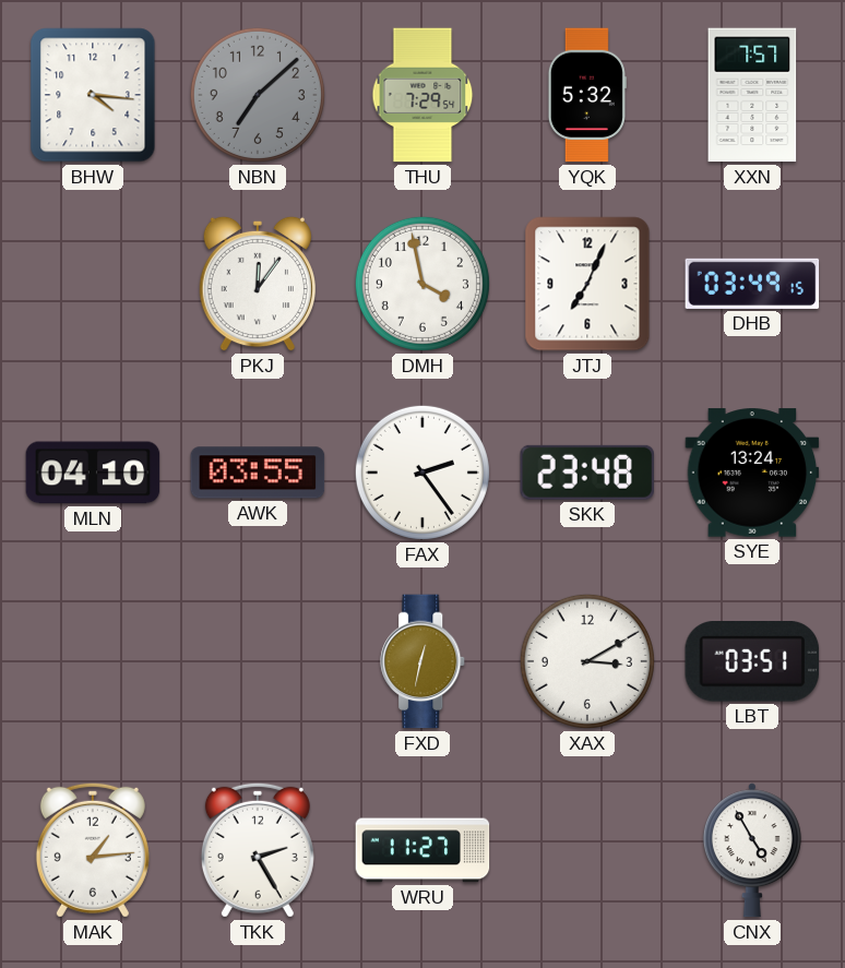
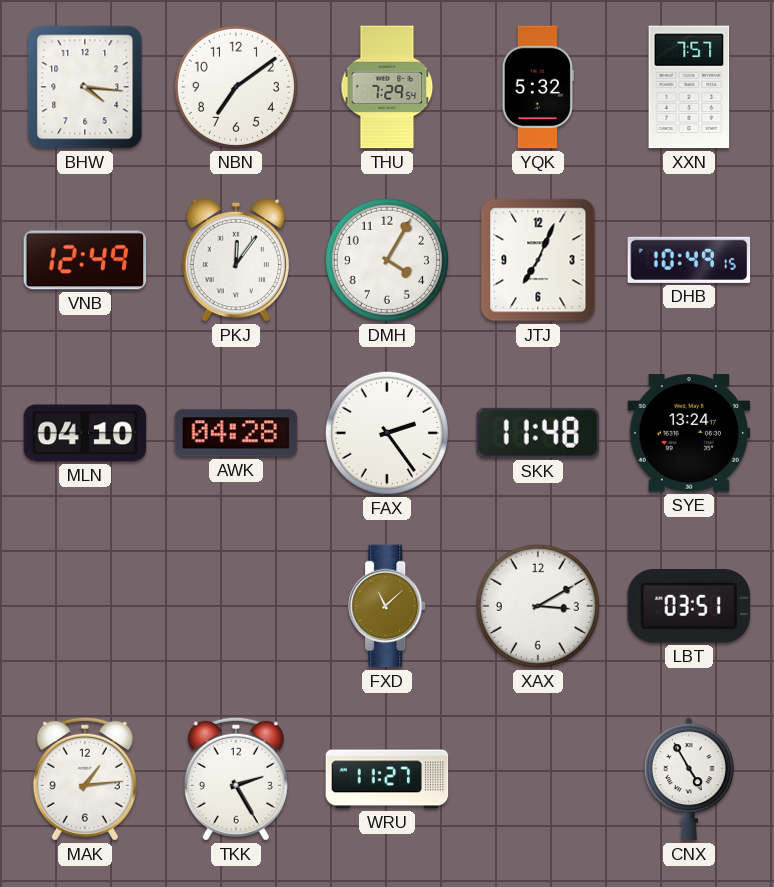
NBN: 7:08 -> 7:09 (236, 87)
NBN dial: grey -> white (236, 87)
VNB: none -> 12:49 (85, 260)
DMH: 3:58 -> 4:05 (387, 260)
DHB: 03:49 -> 10:49 (689, 260)
AWK: 03:55 -> 04:28 (236, 433)
SKK: 23:48 -> 11:48 (537, 433)
FXD: 12:32 -> 11:08 (388, 606)
